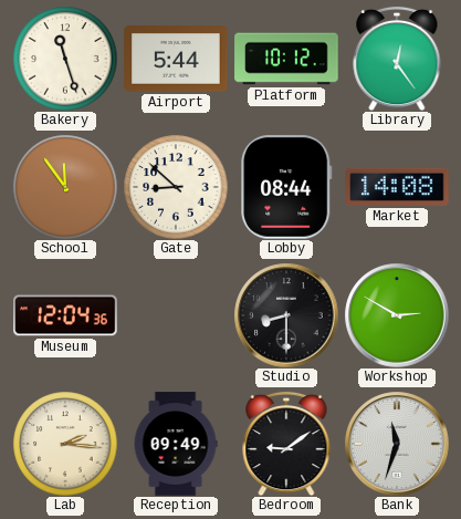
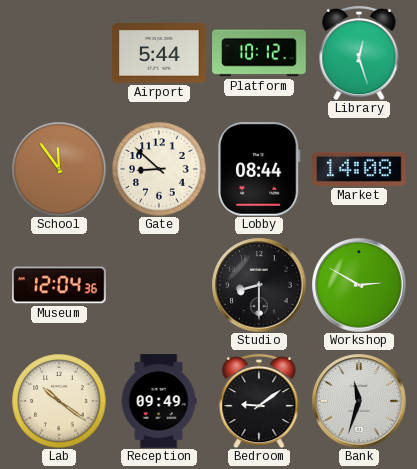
Bakery: 11:27 -> none (65, 59)
Library: 12:24 -> 12:27 (359, 53)
Lab: 2:16 -> 10:21 (59, 401)
